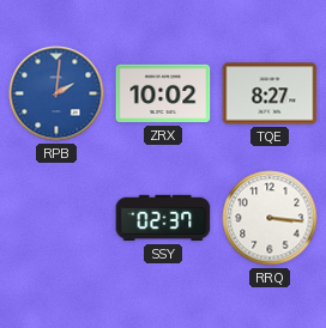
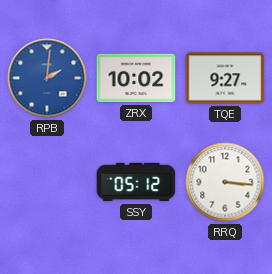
TQE: 8:27 -> 9:27 (225, 78)
SSY: 02:37 -> 05:12 (136, 182)
